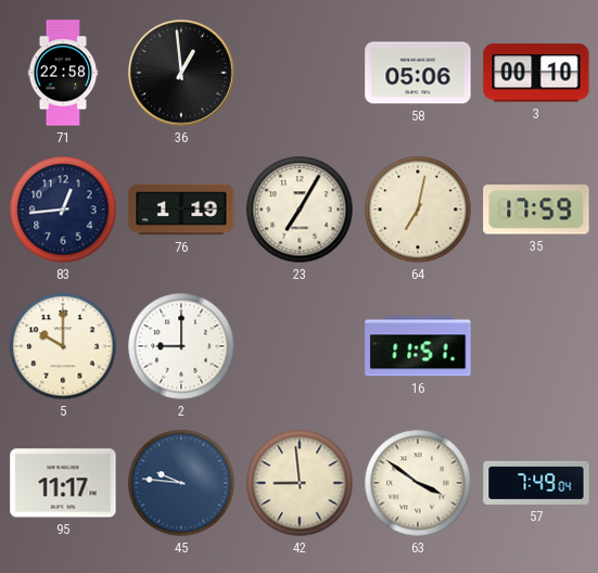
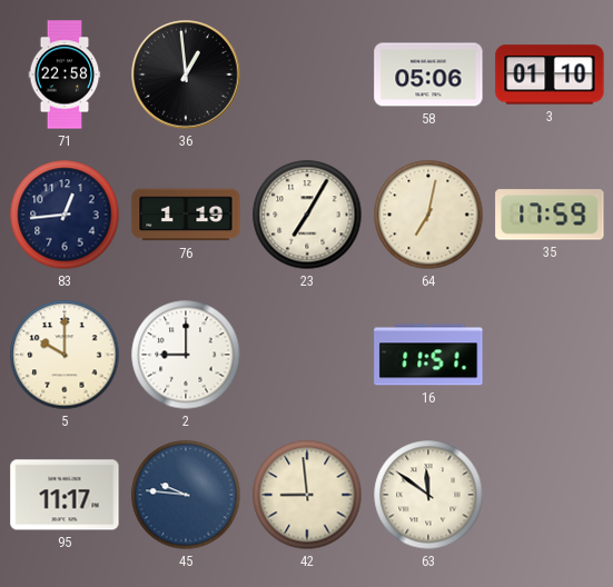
3: 00:10 -> 01:10 (550, 74)
63: 3:51 -> 11:51 (428, 495)
57: 7:49 -> none (536, 483)
